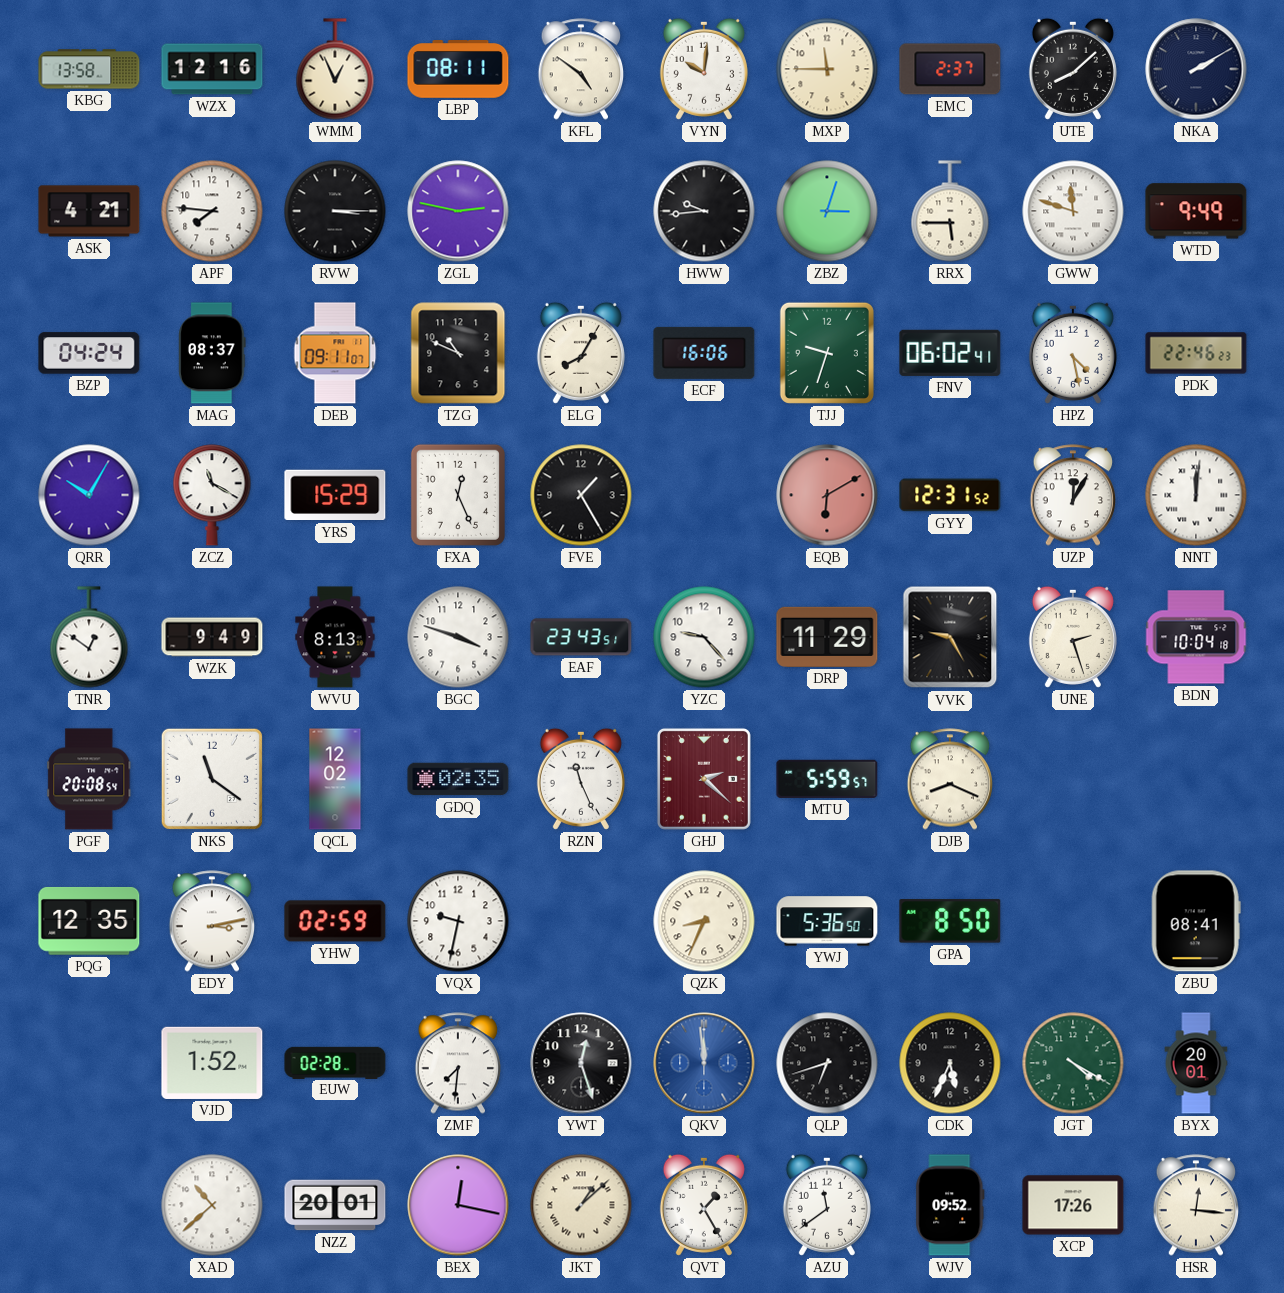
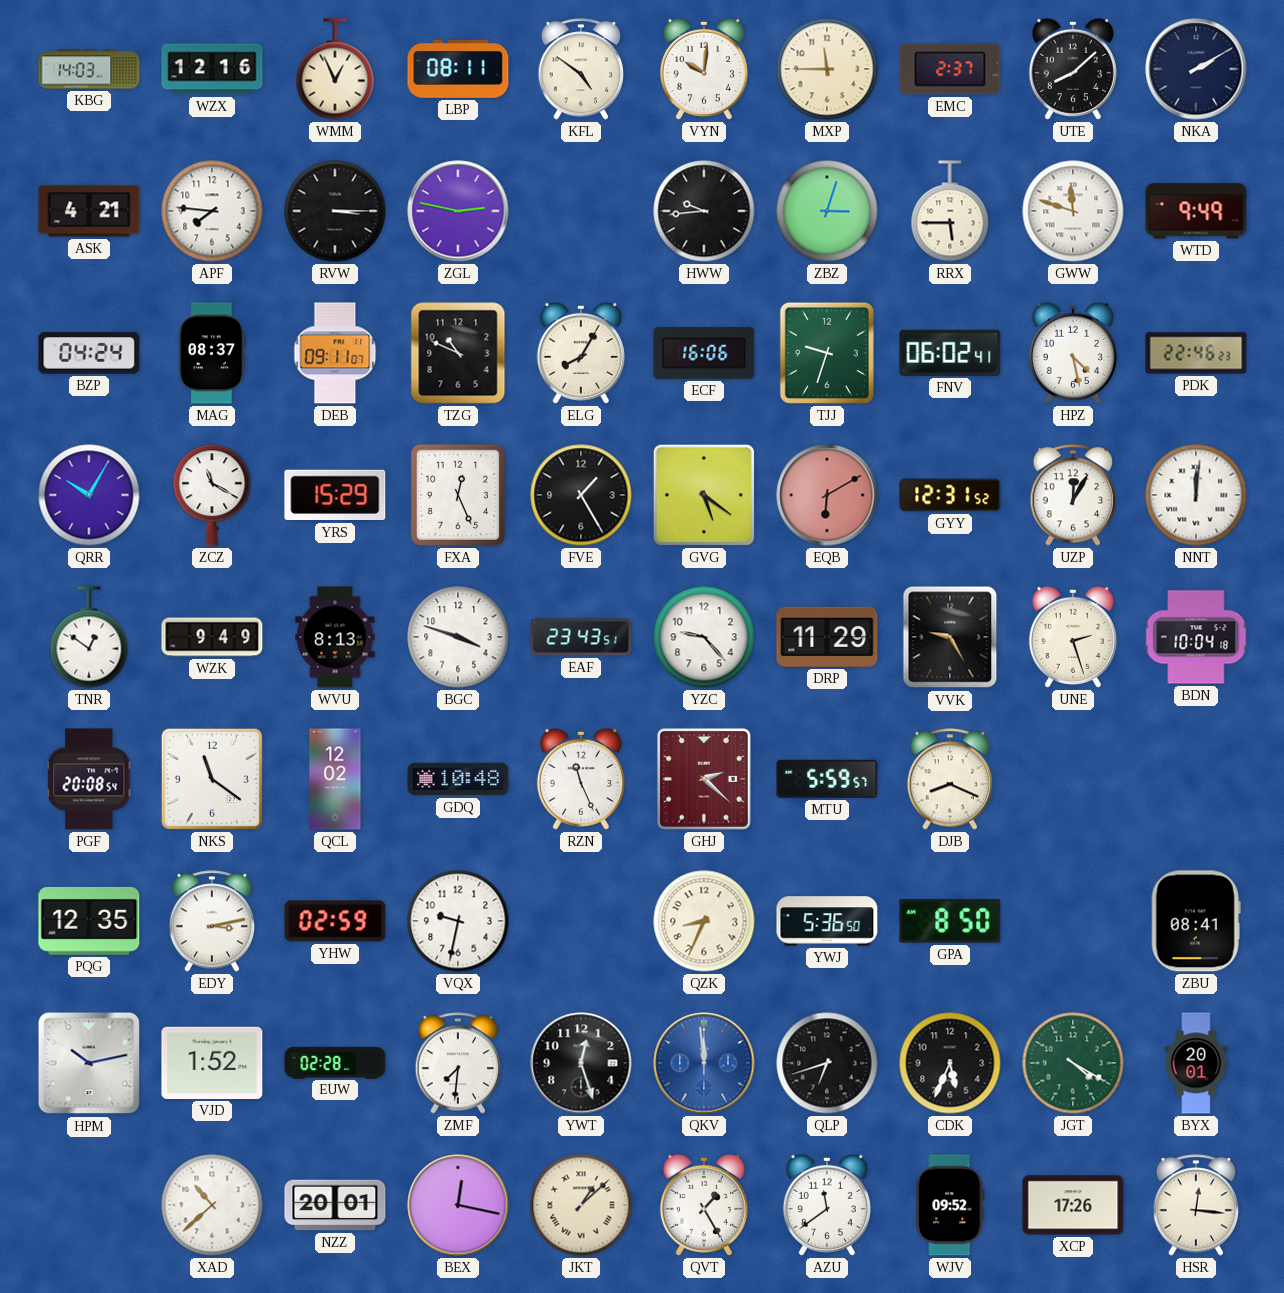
KBG: 13:58 -> 14:03 (89, 69)
GVG: none -> 5:21 (704, 495)
GDQ: 02:35 -> 10:48 (458, 779)
HPM: none -> 10:13 (89, 1063)
